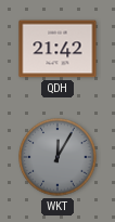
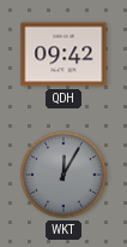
QDH: 21:42 -> 09:42 (63, 54)
